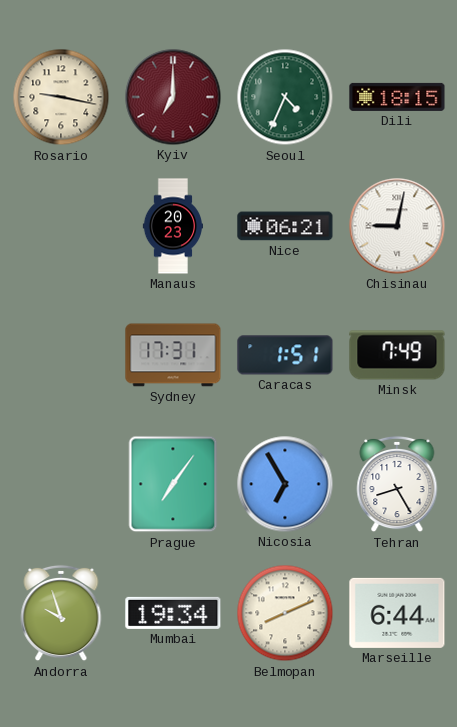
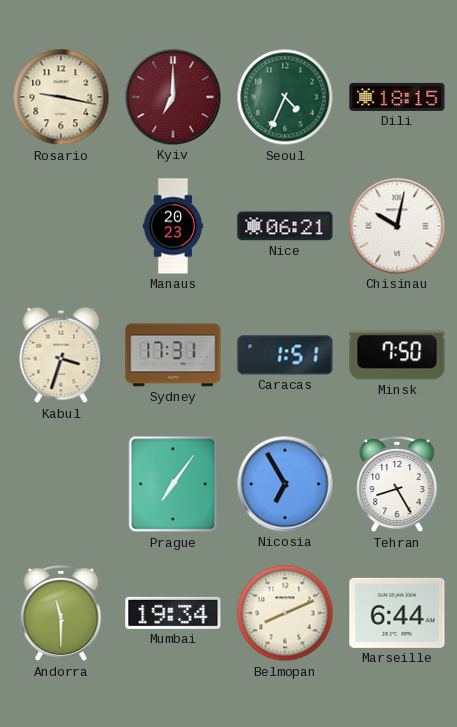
Chisinau: 9:02 -> 10:02 (397, 226)
Kabul: none -> 3:33 (61, 355)
Minsk: 7:49 -> 7:50 (397, 355)
Andorra: 9:57 -> 11:30 (61, 613)
